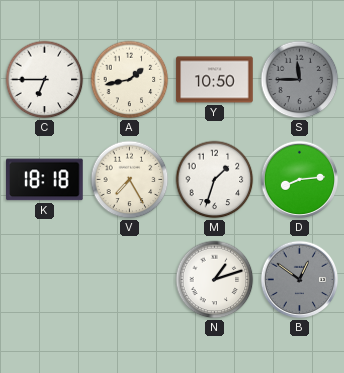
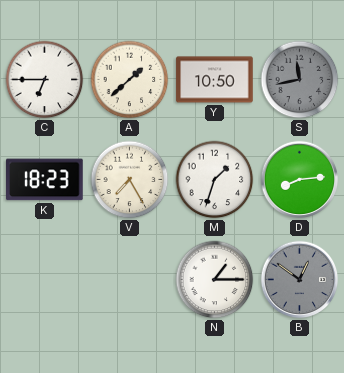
A: 1:43 -> 1:38 (130, 80)
S: 11:45 -> 11:43 (300, 80)
K: 18:18 -> 18:23 (45, 180)
N: 1:12 -> 1:15 (215, 280)
